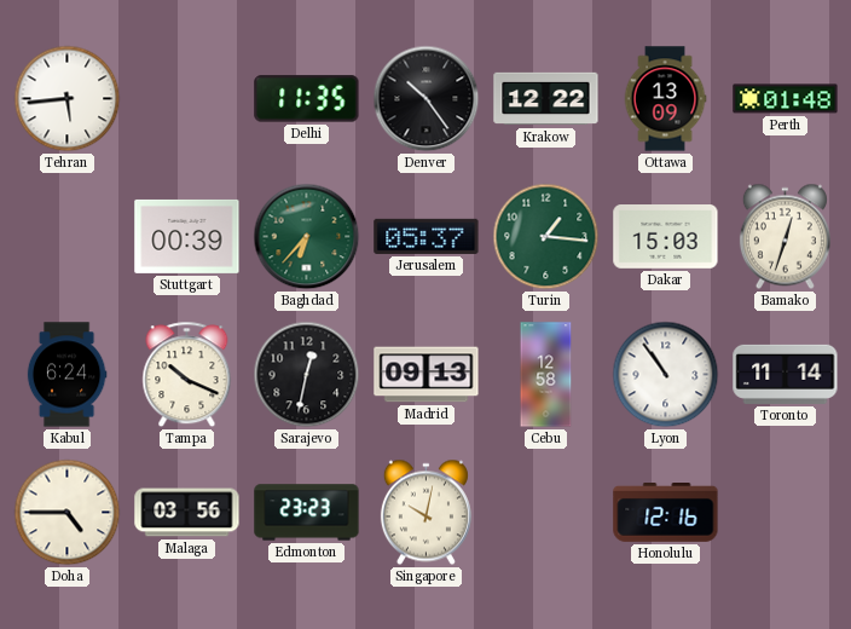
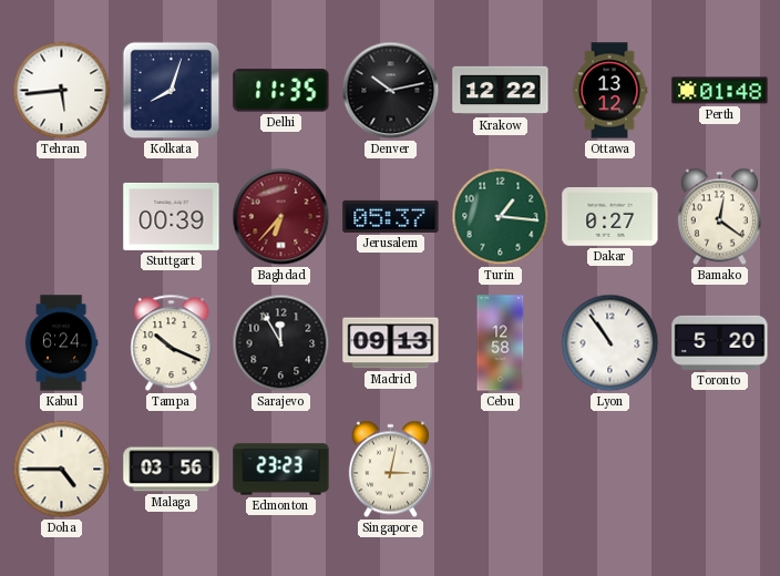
Kolkata: none -> 8:03 (172, 91)
Denver: 10:24 -> 10:13 (391, 91)
Ottawa: 13:09 -> 13:12 (609, 91)
Baghdad dial: green -> burgundy (281, 217)
Dakar: 15:03 -> 0:27 (610, 217)
Bamako: 12:33 -> 12:21 (719, 217)
Sarajevo: 12:32 -> 11:55 (281, 343)
Toronto: 11:14 -> 5:20 (720, 342)
Singapore: 10:02 -> 3:02 (390, 470)
Honolulu: 12:16 -> none (666, 513)
